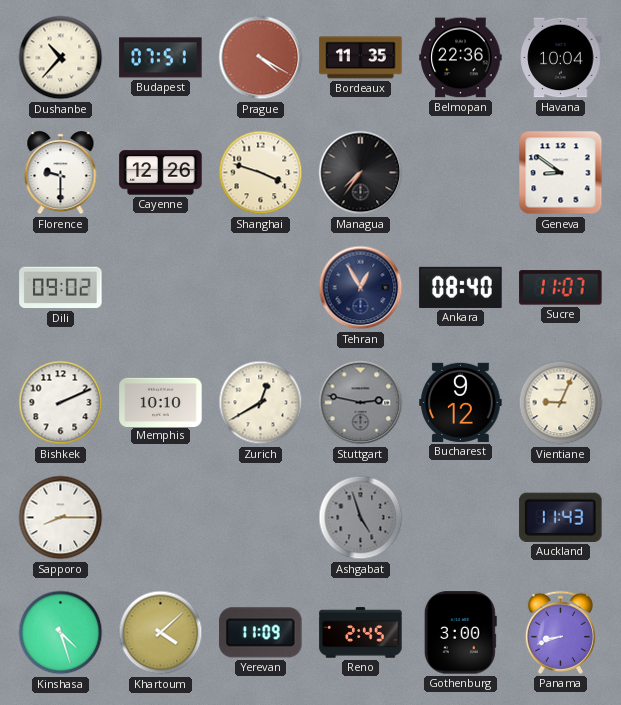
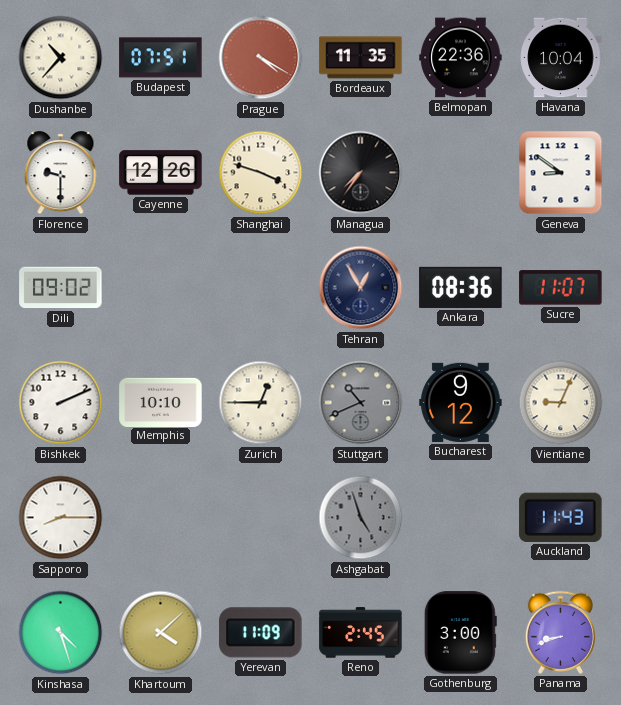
Ankara: 08:40 -> 08:36 (461, 287)
Zurich: 12:40 -> 12:45 (261, 403)
Stuttgart: 2:47 -> 10:41 (361, 403)
